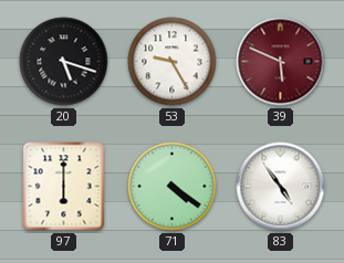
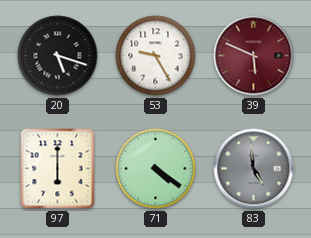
83: 4:54 -> 4:59 (254, 169)
83 dial: white -> grey (254, 169)
